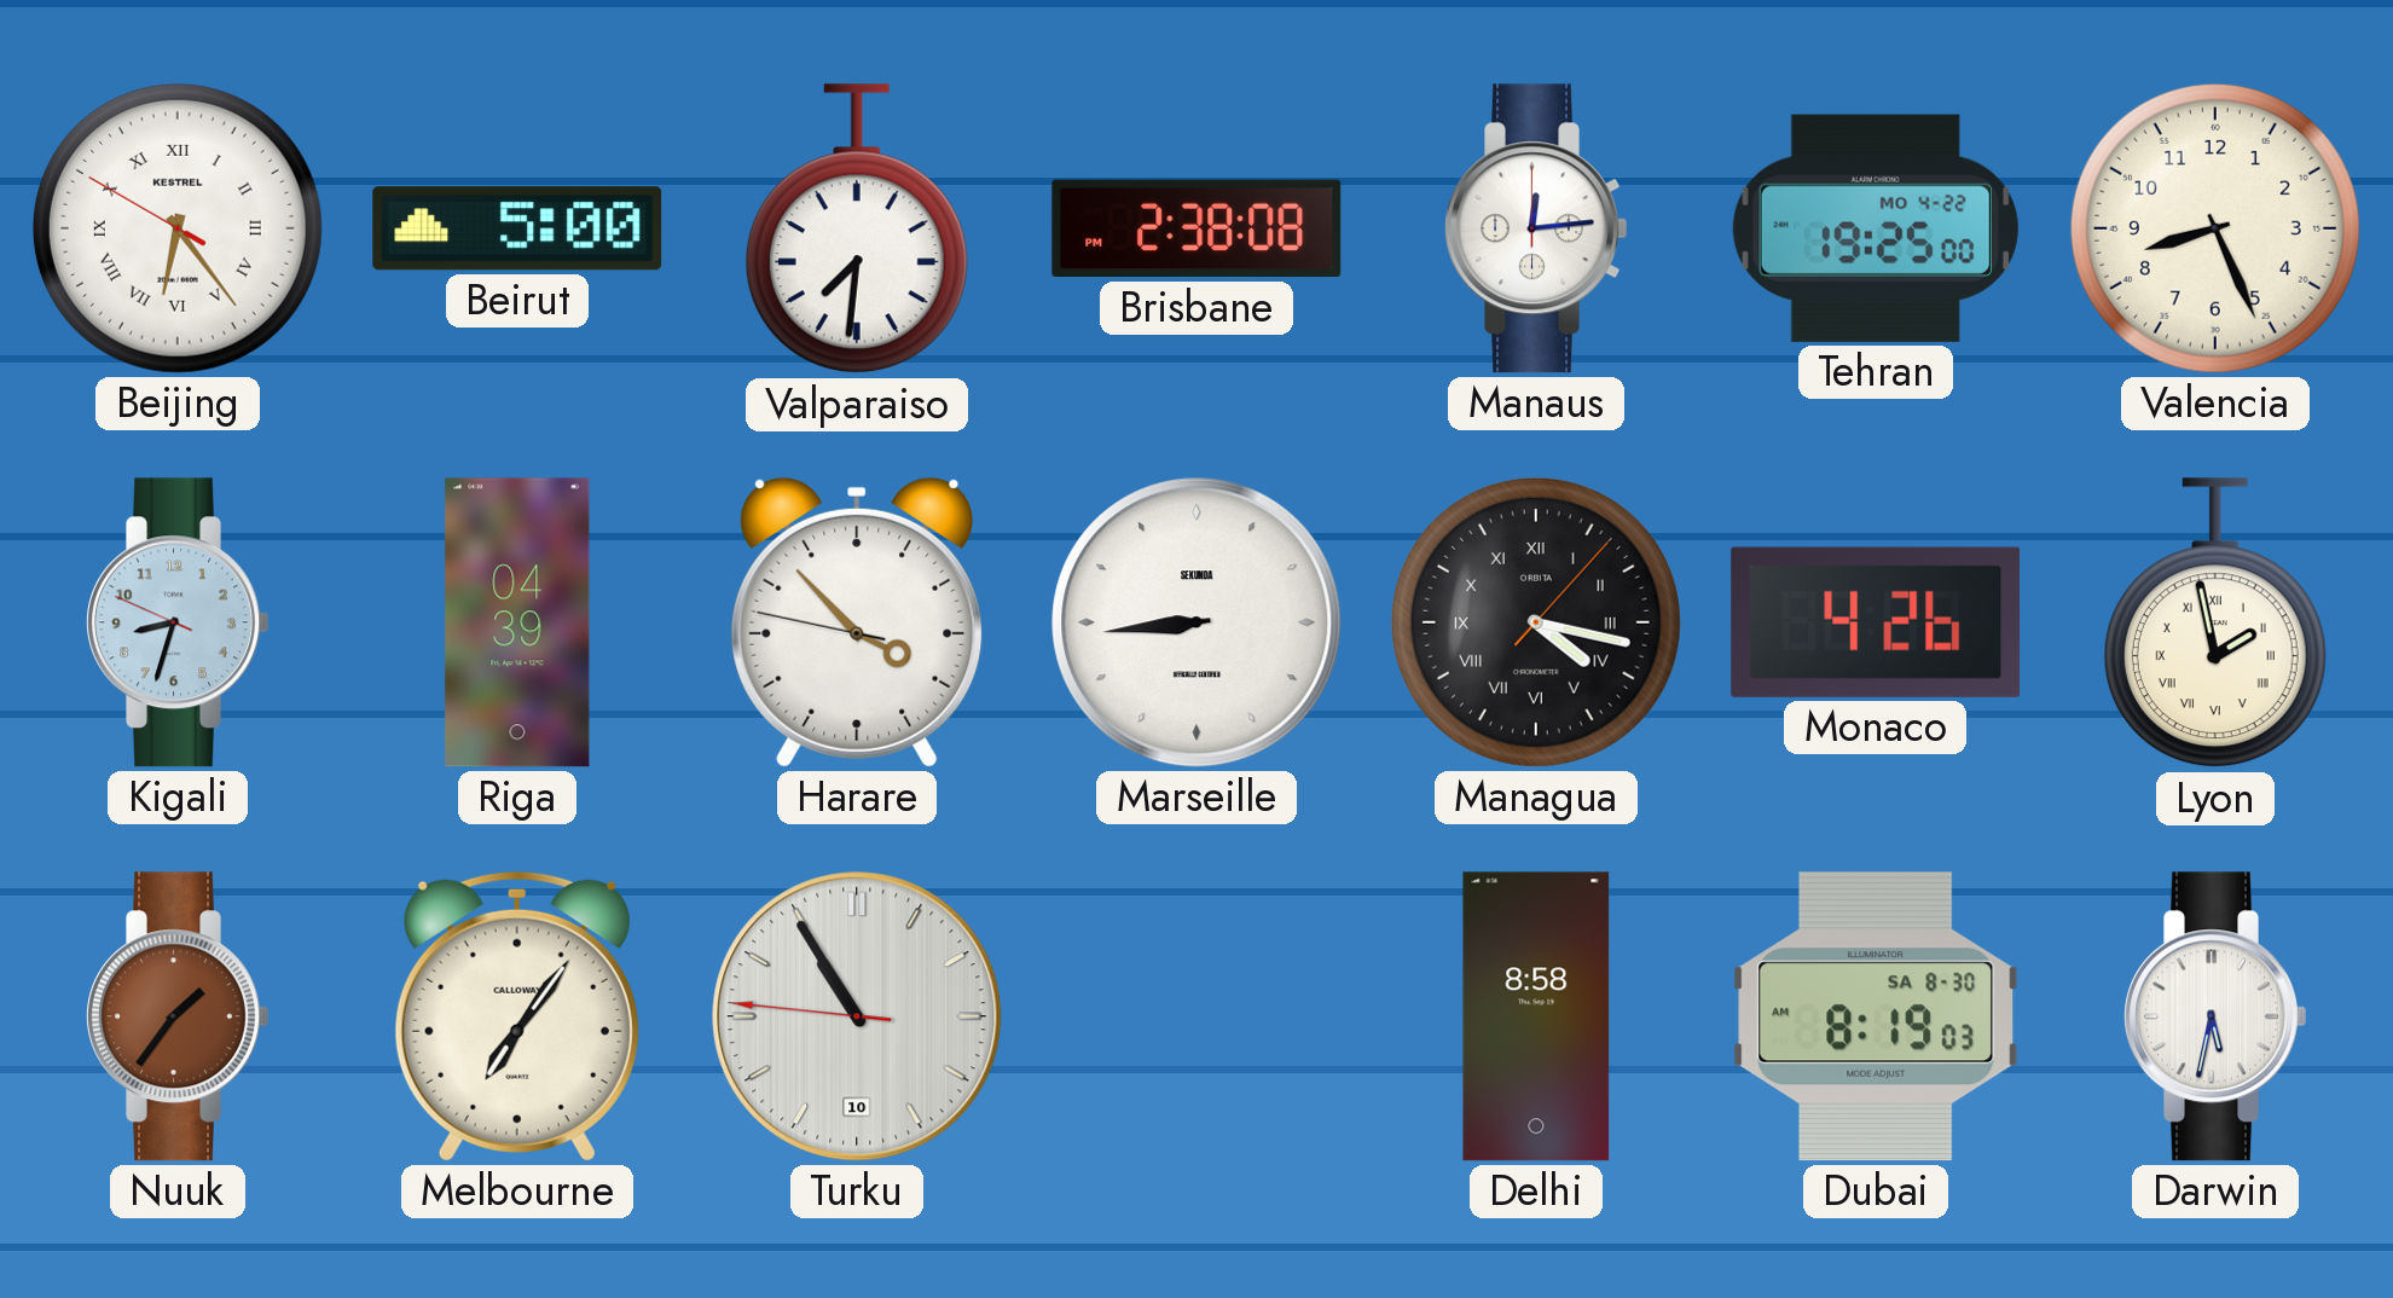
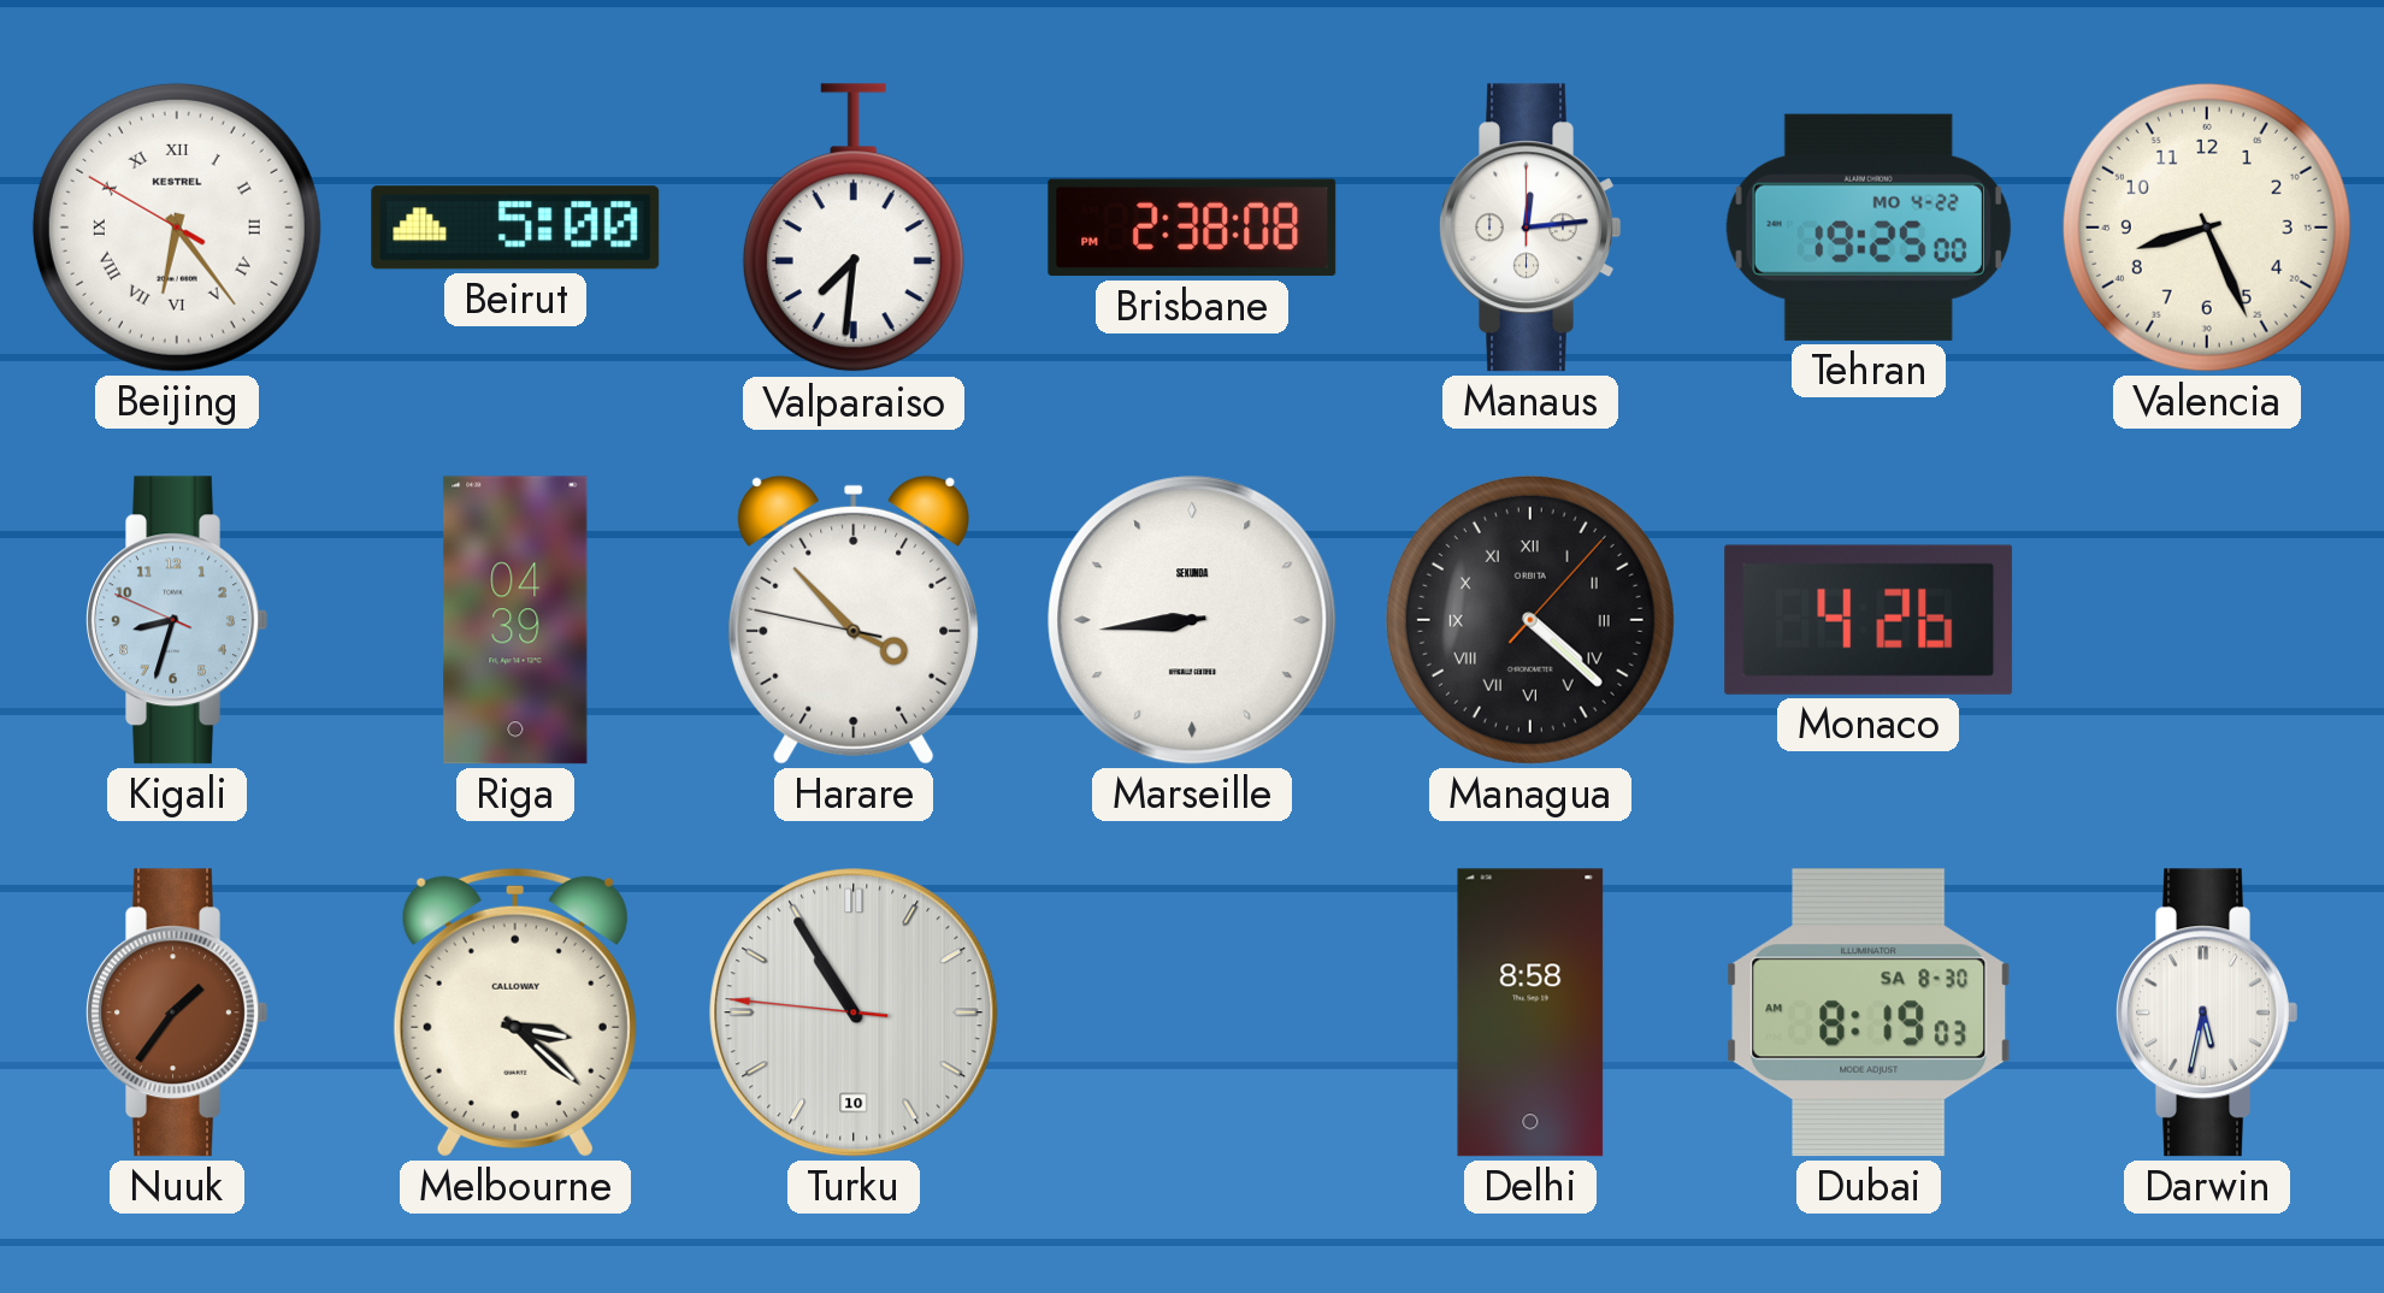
Managua: 4:17 -> 4:22 (1530, 620)
Lyon: 1:58 -> none (2215, 624)
Melbourne: 7:06 -> 3:22 (515, 1012)
